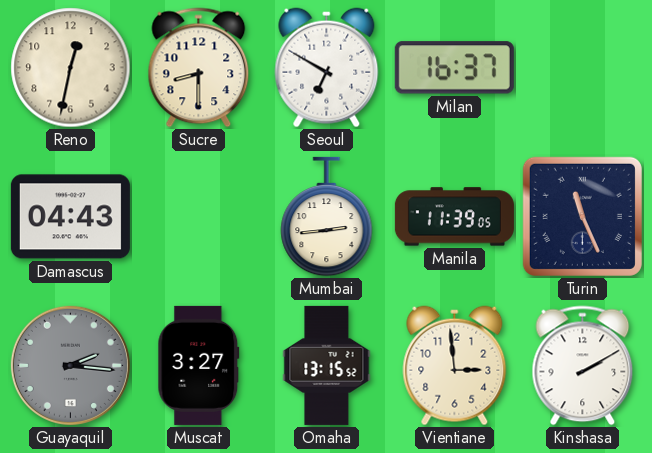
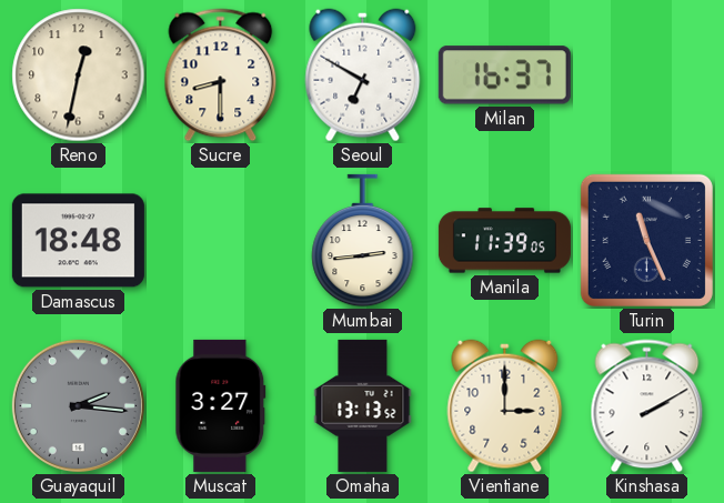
Damascus: 04:43 -> 18:48 (78, 241)
Omaha: 13:15 -> 13:13 (363, 405)
Vientiane: 2:59 -> 3:00 (505, 406)
